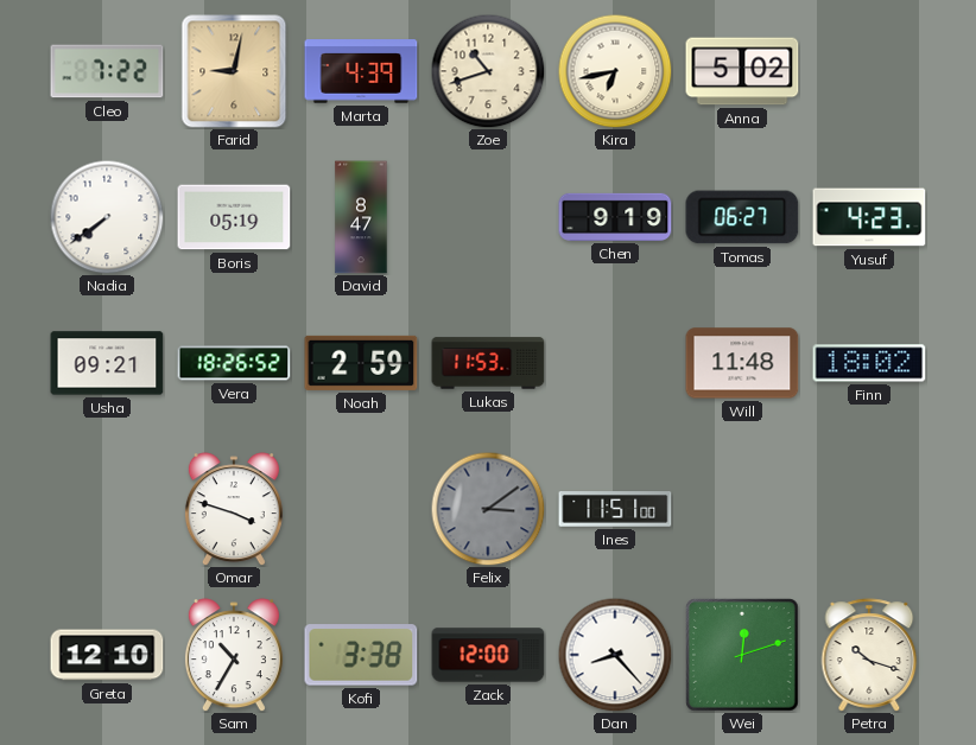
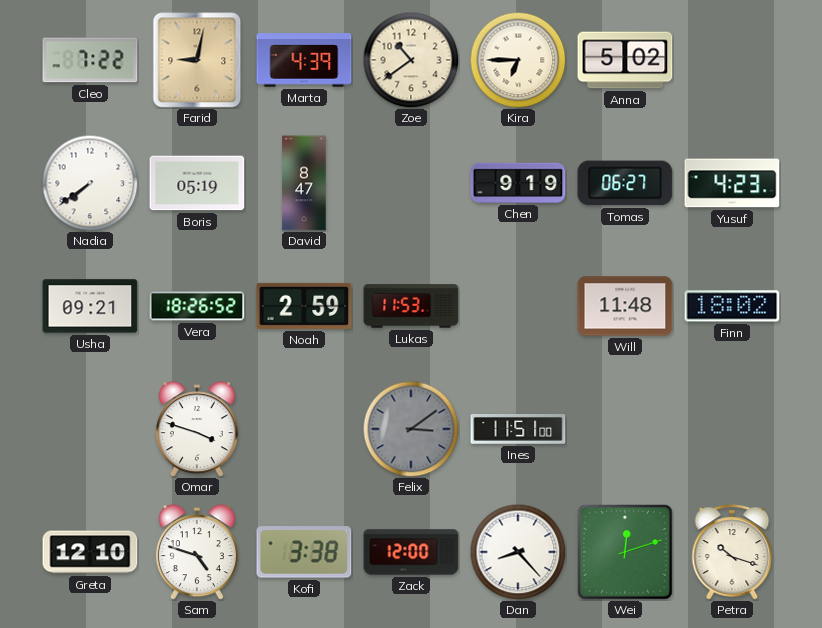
Zoe: 10:42 -> 10:39 (411, 60)
Kira: 6:43 -> 6:45 (518, 60)
Sam: 10:35 -> 4:48 (197, 552)
